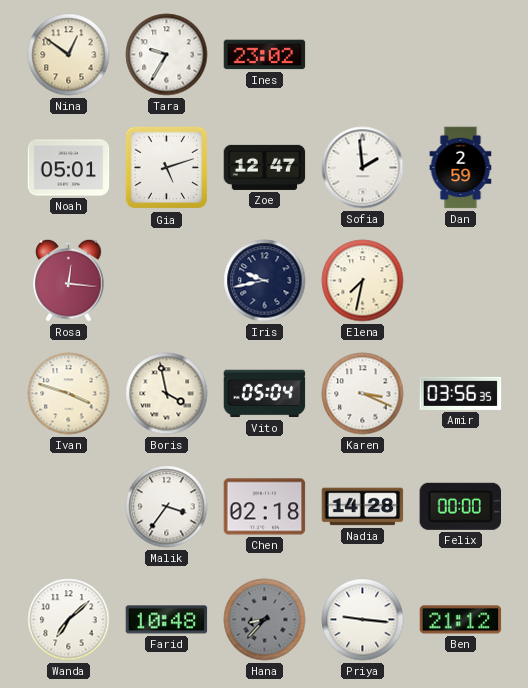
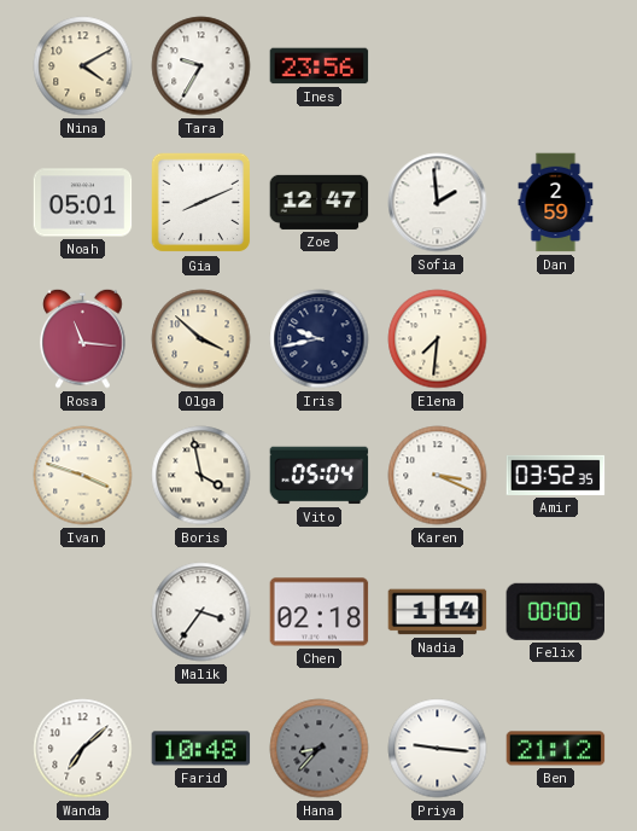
Nina: 12:51 -> 4:10 (83, 66)
Ines: 23:02 -> 23:56 (320, 66)
Gia: 5:12 -> 8:11 (201, 203)
Rosa: 12:16 -> 11:16 (83, 338)
Olga: none -> 3:52 (201, 339)
Elena: 7:32 -> 7:31 (438, 339)
Amir: 03:56 -> 03:52 (556, 475)
Nadia: 14:28 -> 1:14 (438, 612)
